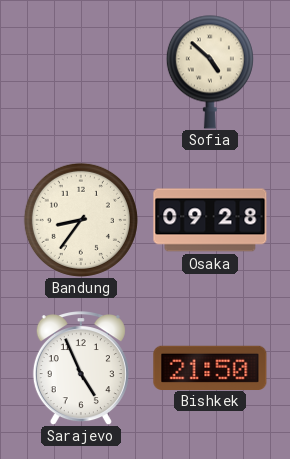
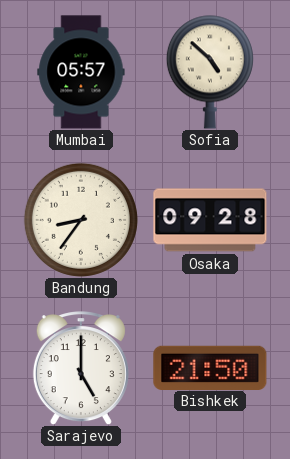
Mumbai: none -> 05:57 (81, 72)
Sarajevo: 4:56 -> 5:00 (81, 368)
